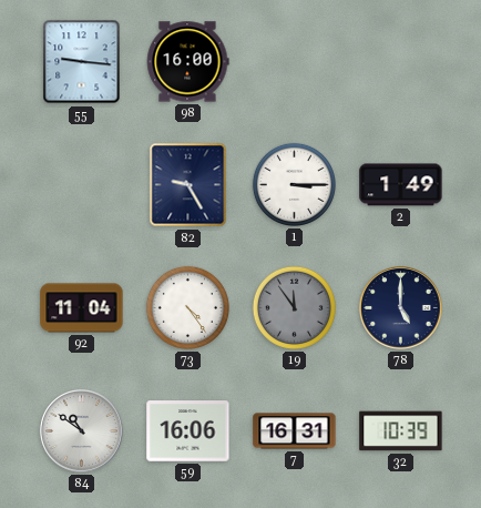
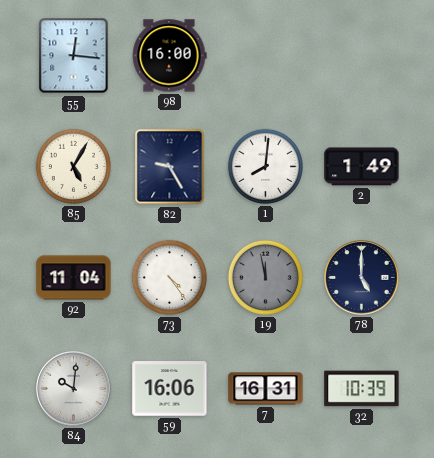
55: 9:16 -> 12:16 (74, 56)
85: none -> 5:05 (73, 166)
1: 3:15 -> 8:01 (265, 166)
19: 11:54 -> 11:58 (265, 277)
84: 10:51 -> 10:01 (74, 389)
